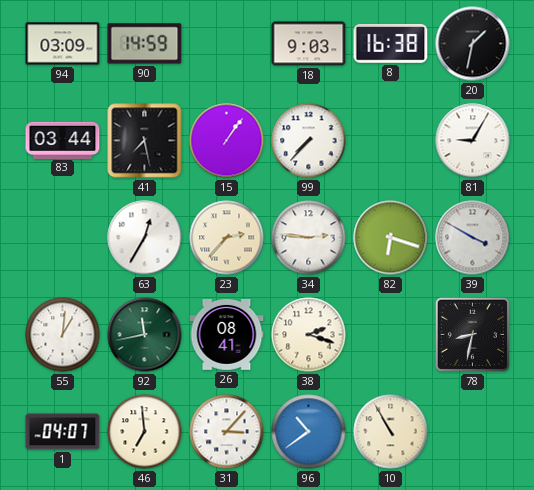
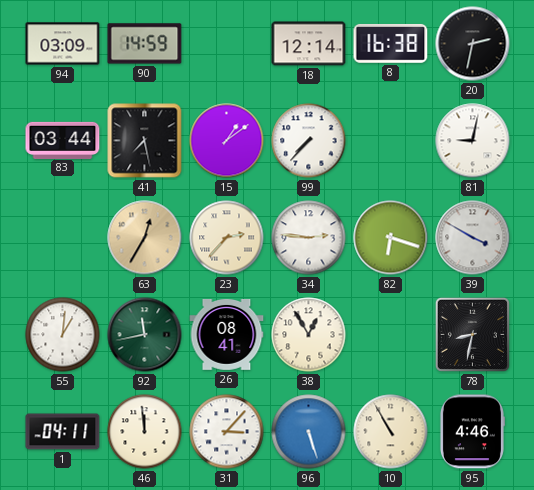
18: 9:03 -> 12:14 (309, 44)
20: 1:32 -> 2:32 (473, 44)
15: 1:06 -> 1:09 (227, 141)
81: 9:05 -> 9:02 (473, 141)
63 dial: white -> champagne (145, 238)
38: 2:18 -> 12:55 (309, 335)
1: 04:07 -> 04:11 (63, 432)
46: 6:59 -> 11:59 (145, 432)
96: 10:39 -> 5:27 (309, 432)
95: none -> 4:46 (472, 432)
